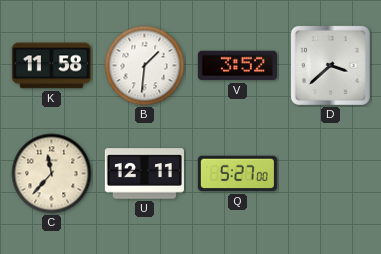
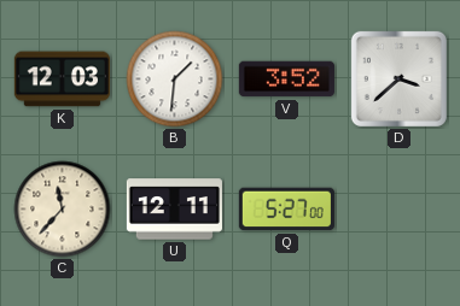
K: 11:58 -> 12:03 (62, 80)
